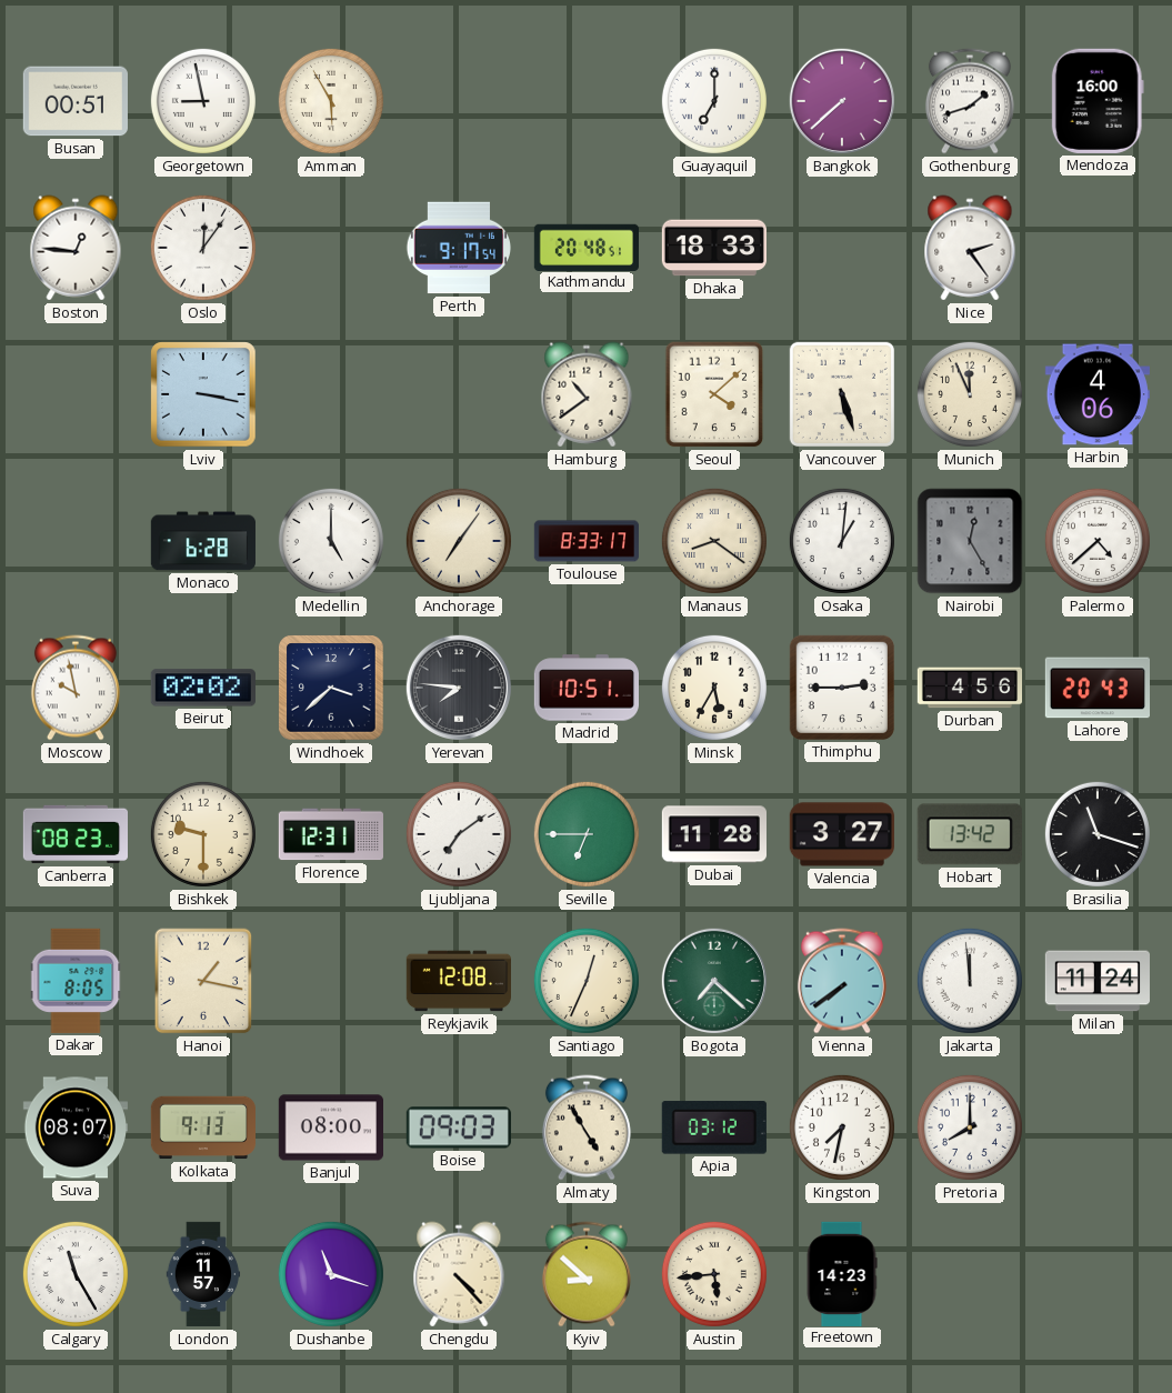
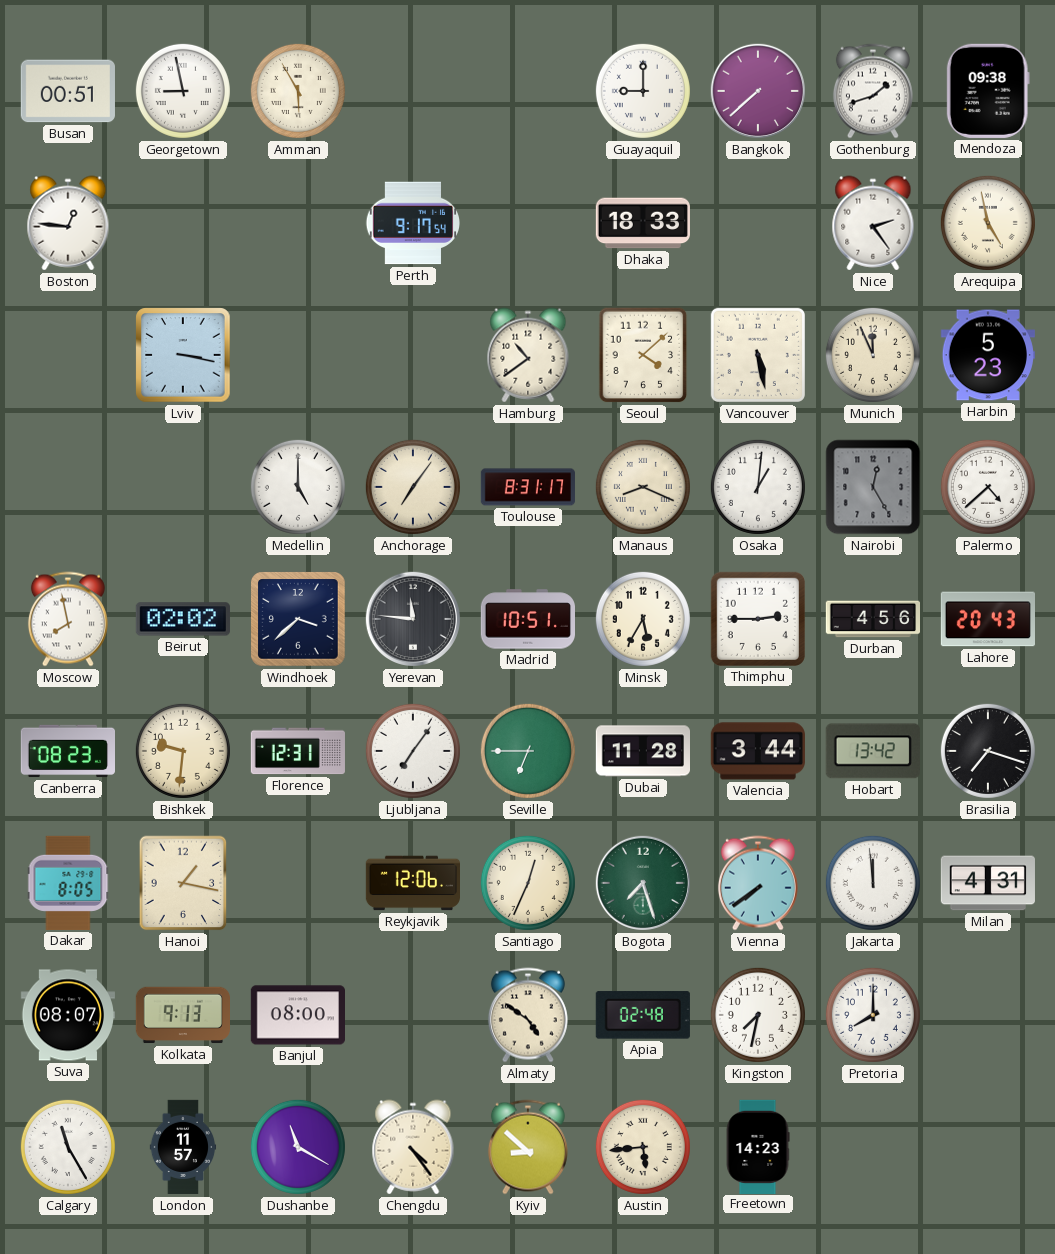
Guayaquil: 7:00 -> 9:00 (643, 91)
Mendoza: 16:00 -> 09:38 (988, 91)
Oslo: 12:06 -> none (203, 248)
Kathmandu: 20:48 -> none (587, 247)
Arequipa: none -> 4:58 (988, 223)
Vancouver: 5:27 -> 5:28 (758, 355)
Harbin: 4:06 -> 5:23 (988, 355)
Monaco: 6:28 -> none (203, 541)
Toulouse: 8:33 -> 8:31 (528, 487)
Manaus: 8:21 -> 8:19 (643, 487)
Moscow: 9:58 -> 7:58 (68, 619)
Yerevan: 7:46 -> 11:46 (413, 619)
Bishkek: 9:30 -> 9:31 (183, 751)
Ljubljana: 7:09 -> 7:06 (413, 751)
Valencia: 3:27 -> 3:44 (758, 751)
Brasilia: 11:18 -> 7:18 (988, 751)
Reykjavik: 12:08 -> 12:06 (412, 883)
Bogota: 7:22 -> 7:27 (643, 883)
Milan: 11:24 -> 4:31 (988, 883)
Boise: 09:03 -> none (459, 1128)
Almaty: 4:55 -> 4:51 (528, 1015)
Apia: 03:12 -> 02:48 (643, 1015)
Dushanbe: 11:18 -> 11:20 (298, 1147)
Chengdu: 4:23 -> 4:24 (413, 1147)
